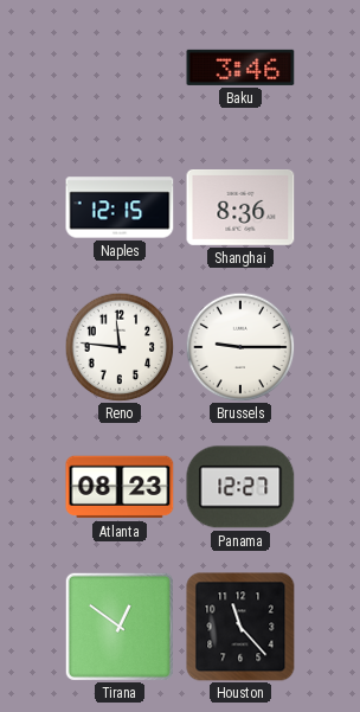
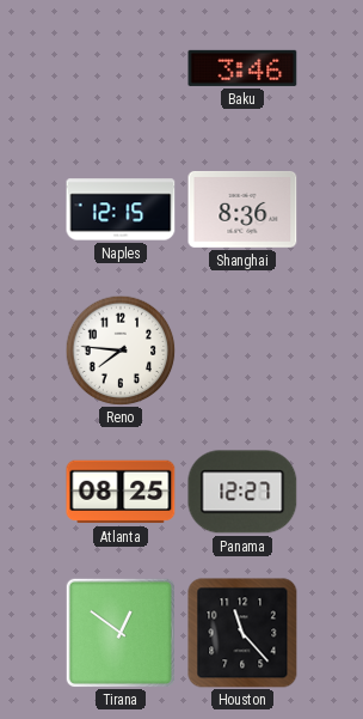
Reno: 11:46 -> 7:46 (121, 351)
Brussels: 9:15 -> none (240, 347)
Atlanta: 08:23 -> 08:25 (121, 492)
